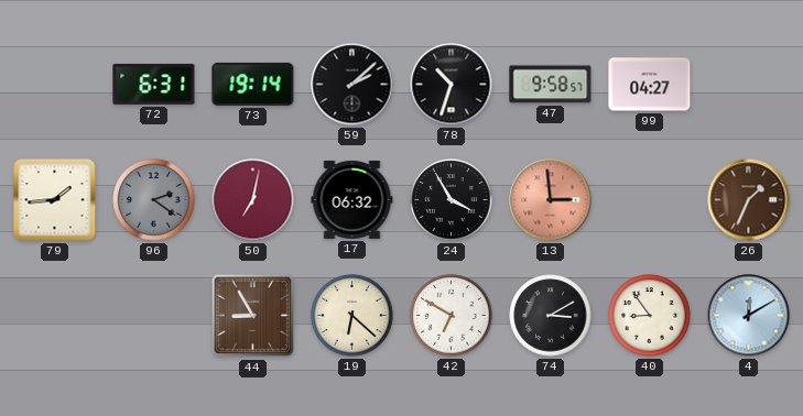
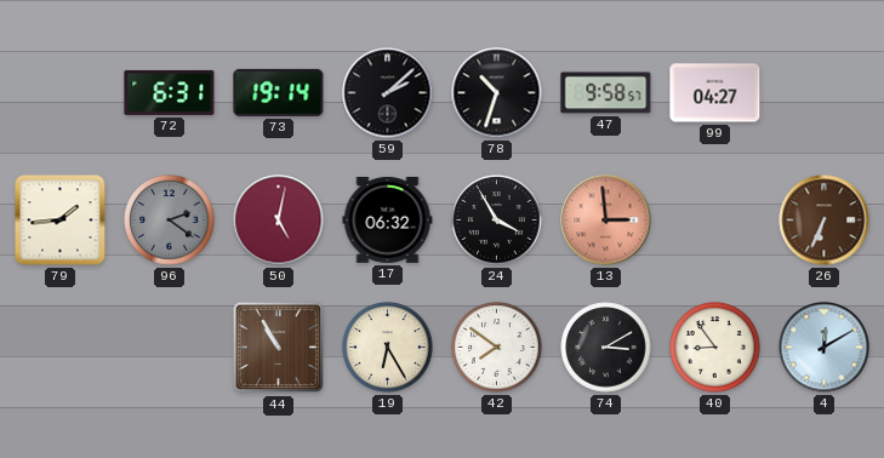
50: 7:02 -> 5:02 (279, 221)
26: 1:34 -> 6:34 (825, 221)
44: 8:55 -> 10:55 (279, 348)
19: 6:22 -> 6:25 (388, 348)
42: 6:50 -> 7:51 (497, 348)
